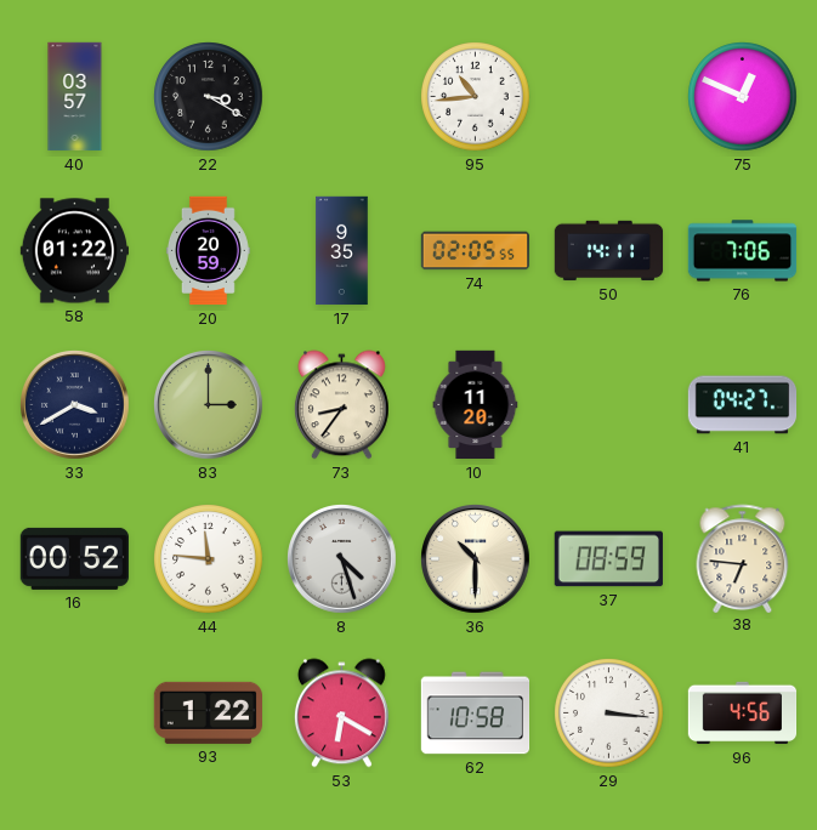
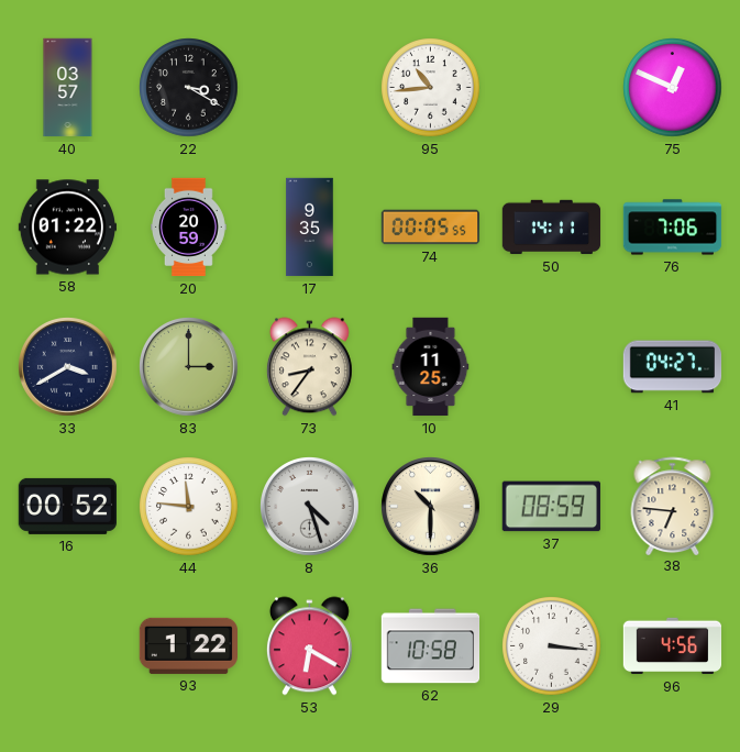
74: 02:05 -> 00:05 (431, 228)
10: 11:20 -> 11:25 (431, 367)
